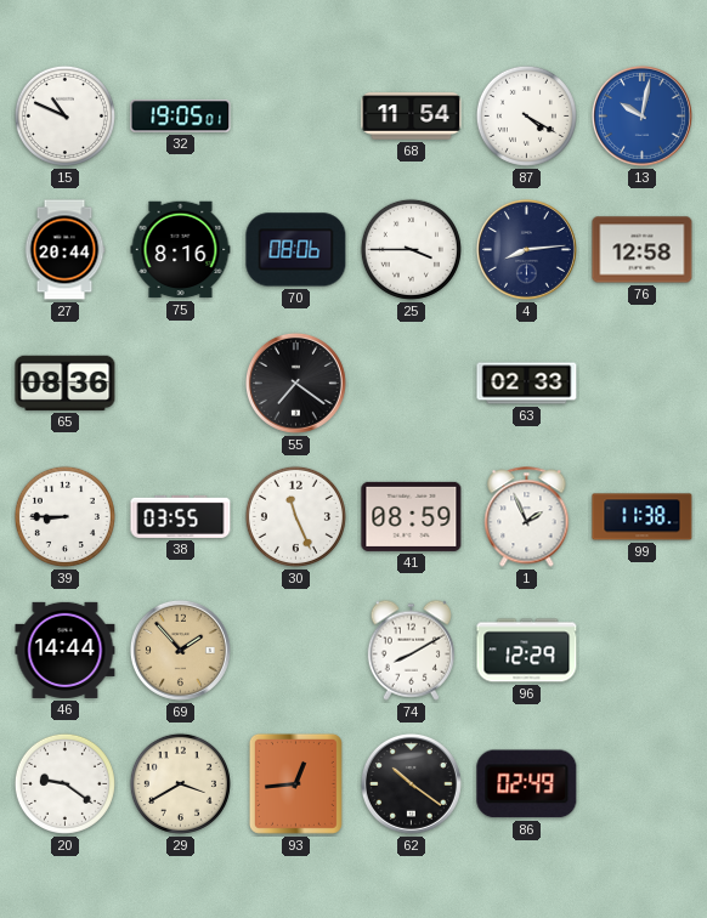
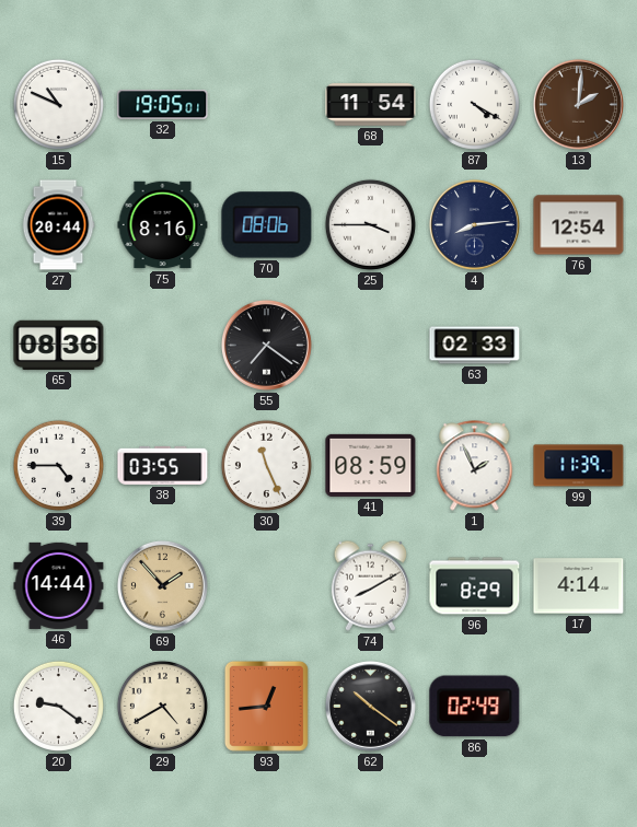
13: 10:02 -> 2:01 (578, 104)
13 dial: blue -> brown (578, 104)
76: 12:58 -> 12:54 (579, 225)
39: 8:45 -> 4:45 (58, 465)
99: 11:38 -> 11:39 (579, 466)
96: 12:29 -> 8:29 (475, 586)
17: none -> 4:14 (579, 586)
29: 3:40 -> 4:40 (162, 706)
